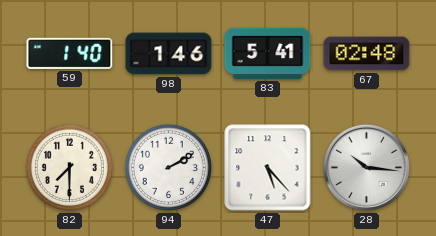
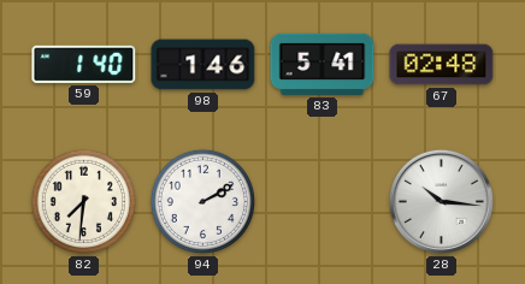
82: 7:30 -> 7:31 (83, 201)
47: 5:23 -> none (268, 168)
